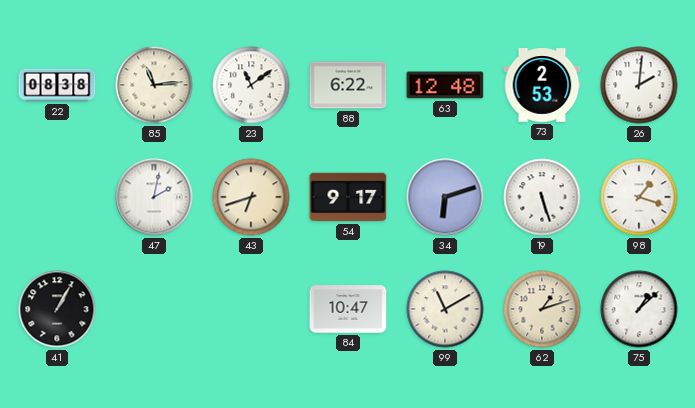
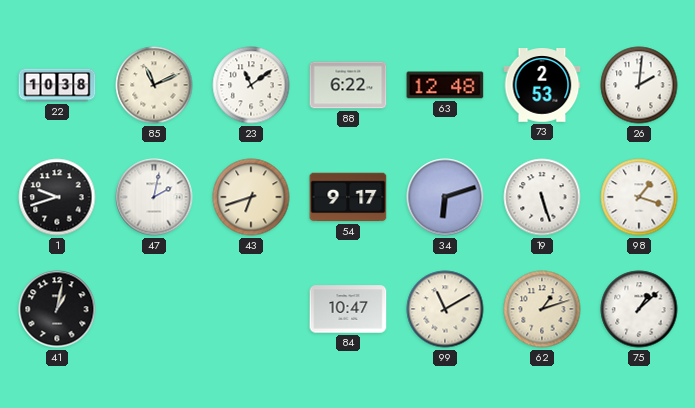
22: 08:38 -> 10:38 (57, 85)
85: 11:14 -> 11:11 (154, 85)
1: none -> 9:42 (57, 197)
41: 1:05 -> 1:02 (57, 309)
